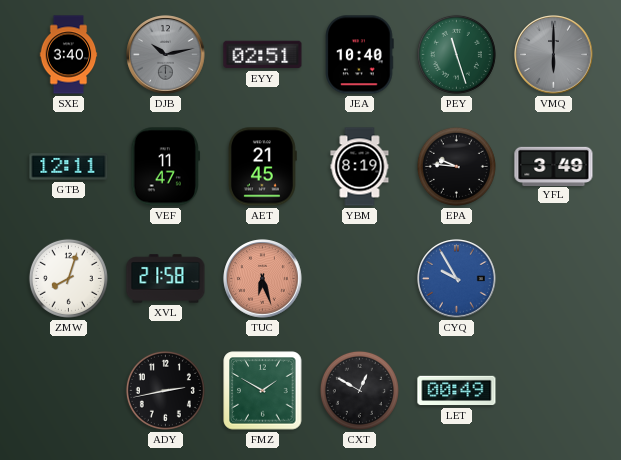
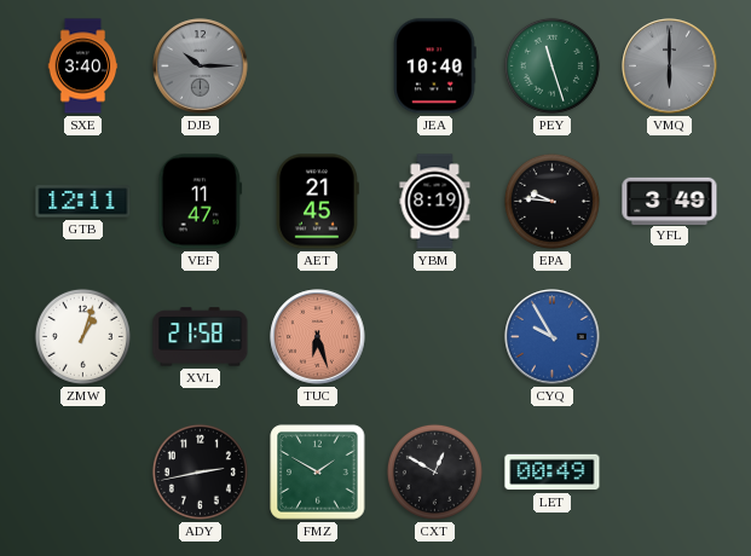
DJB: 10:13 -> 10:15 (201, 66)
EYY: 02:51 -> none (263, 55)
ZMW: 8:03 -> 1:03 (82, 336)
